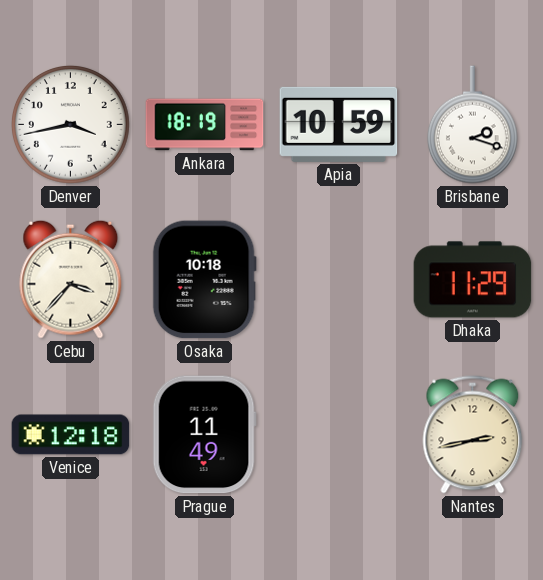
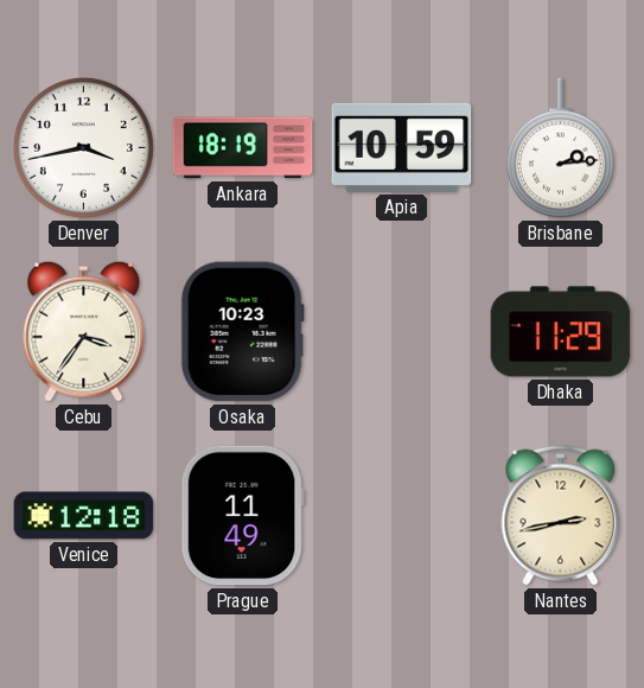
Brisbane: 2:18 -> 2:14 (560, 148)
Cebu: 3:37 -> 3:36 (84, 331)
Osaka: 10:18 -> 10:23 (242, 332)
